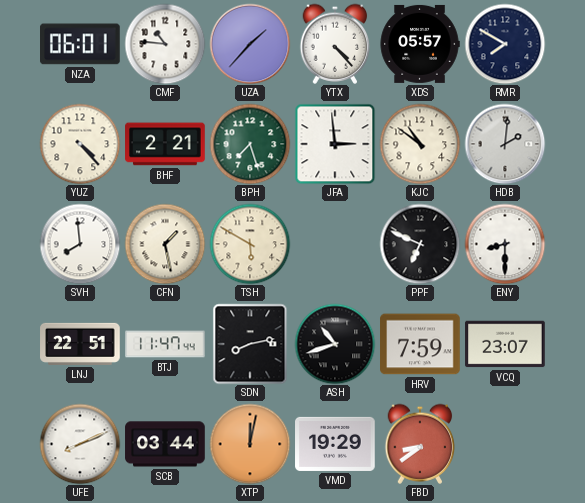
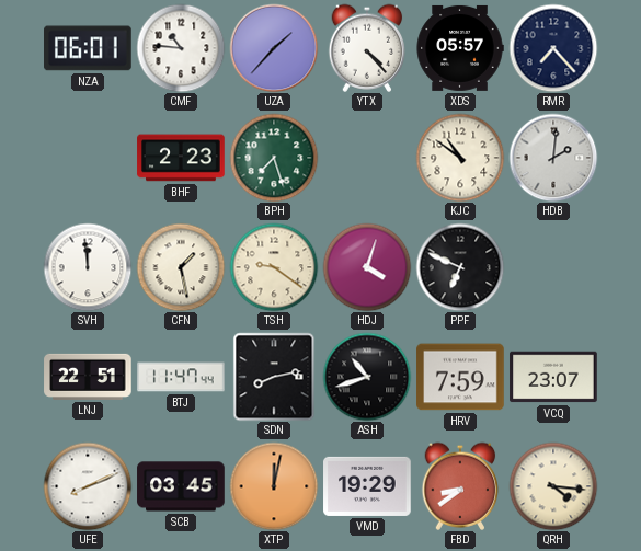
RMR: 7:50 -> 7:23 (553, 48)
YUZ: 4:23 -> none (80, 144)
BHF: 2:21 -> 2:23 (181, 158)
JFA: 2:59 -> none (335, 144)
SVH: 7:59 -> 11:59 (88, 267)
TSH: 5:50 -> 9:21 (274, 267)
HDJ: none -> 4:03 (367, 267)
ENY: 8:30 -> none (505, 244)
SCB: 03:44 -> 03:45 (181, 486)
QRH: none -> 4:16 (553, 486)
